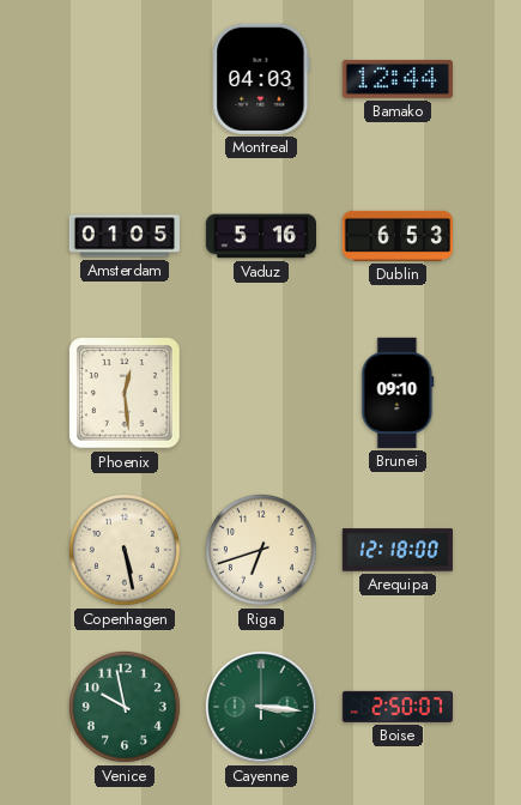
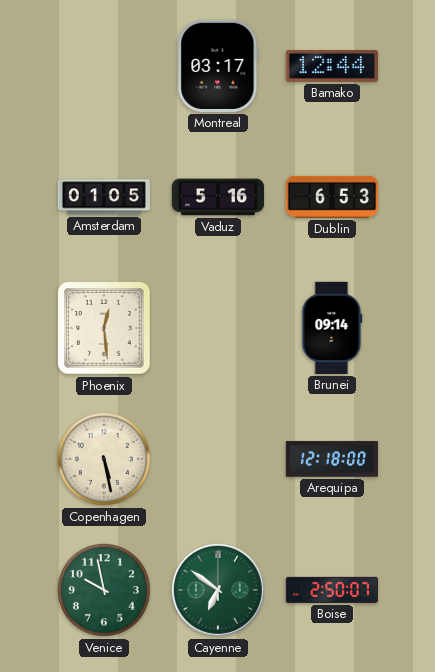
Montreal: 04:03 -> 03:17 (218, 66)
Brunei: 09:10 -> 09:14 (332, 328)
Riga: 6:42 -> none (261, 550)
Cayenne: 3:16 -> 6:51 (218, 590)
